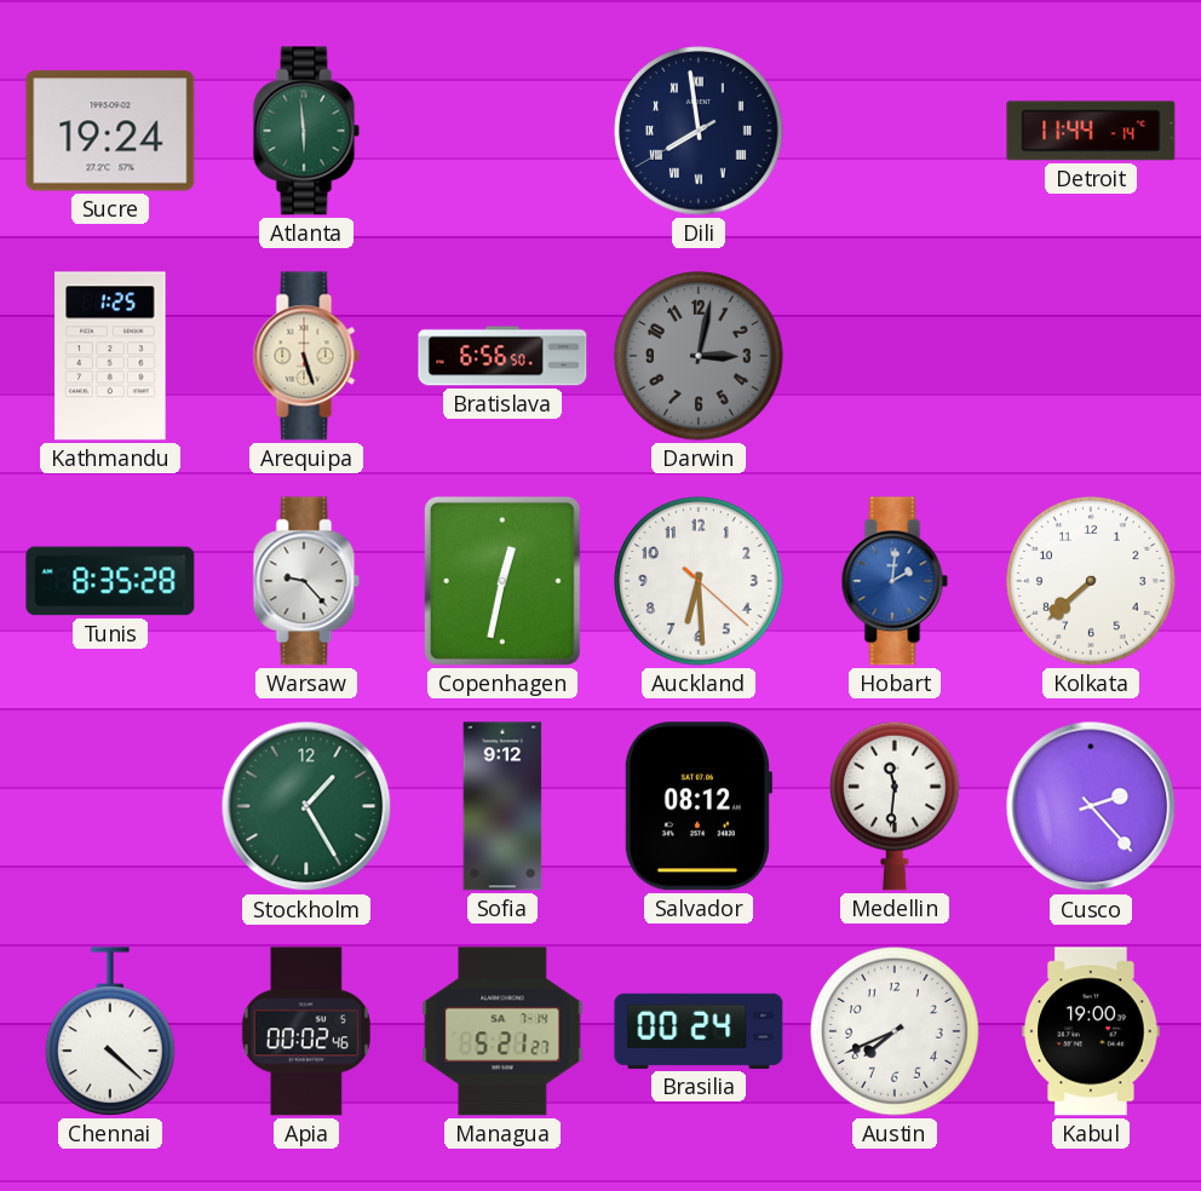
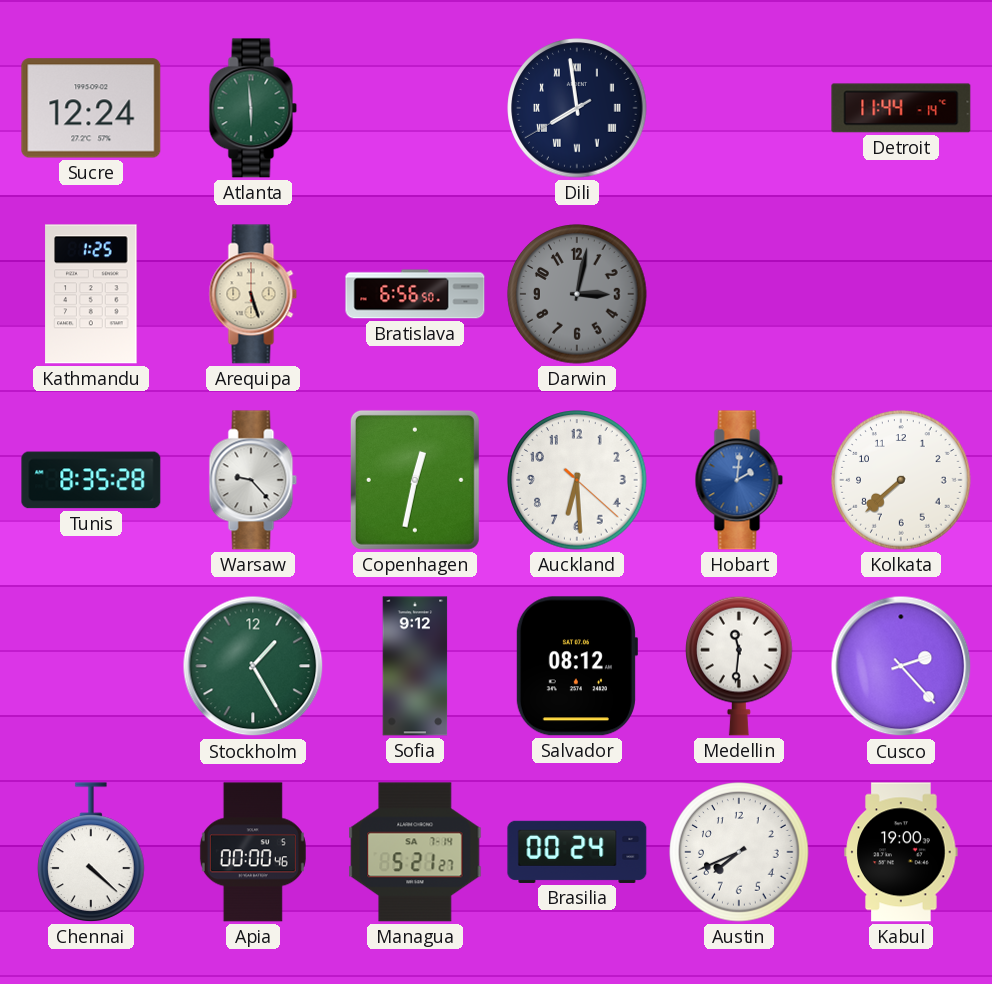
Sucre: 19:24 -> 12:24 (91, 108)
Apia: 00:02 -> 00:00 (253, 852)
